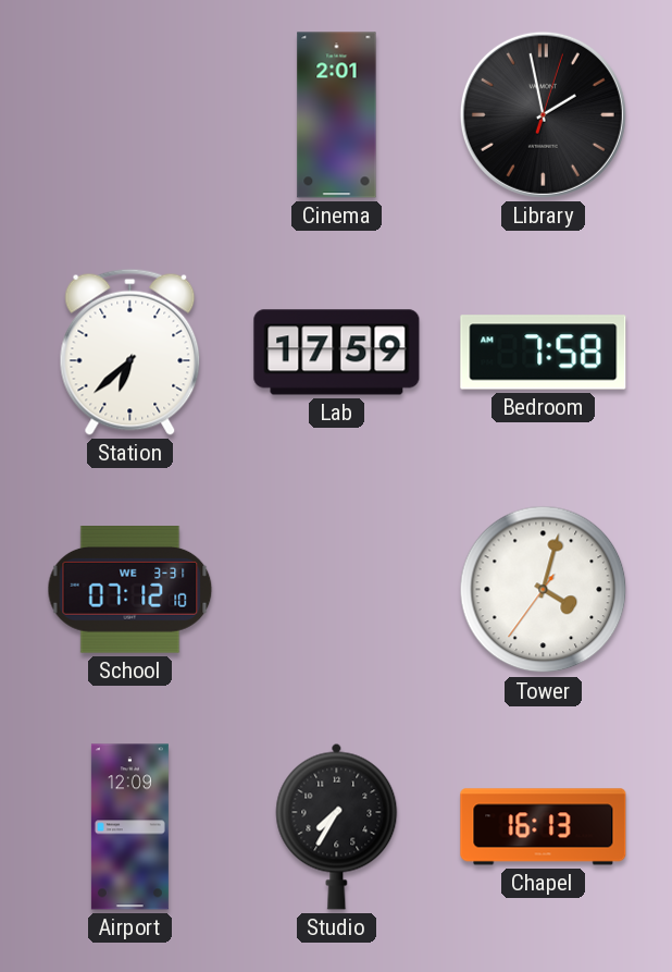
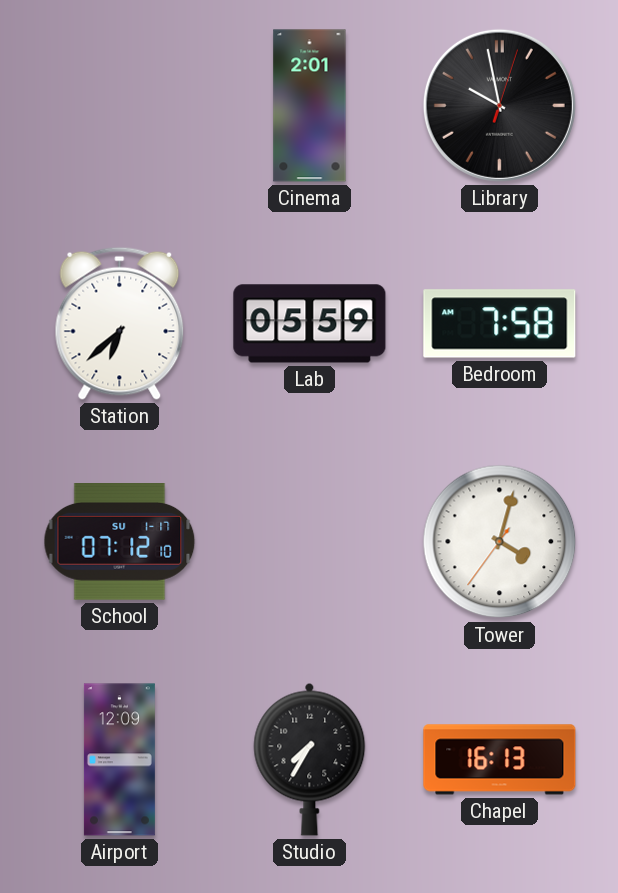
Library: 1:58 -> 9:58 (499, 105)
Lab: 17:59 -> 05:59 (310, 324)
School date: WE 3-31 -> SU 1-17 (120, 542)
